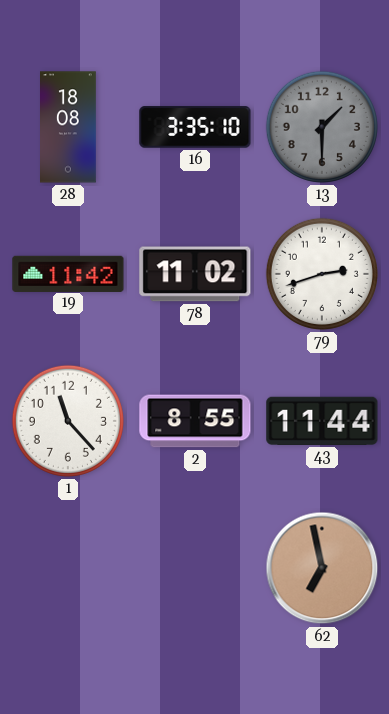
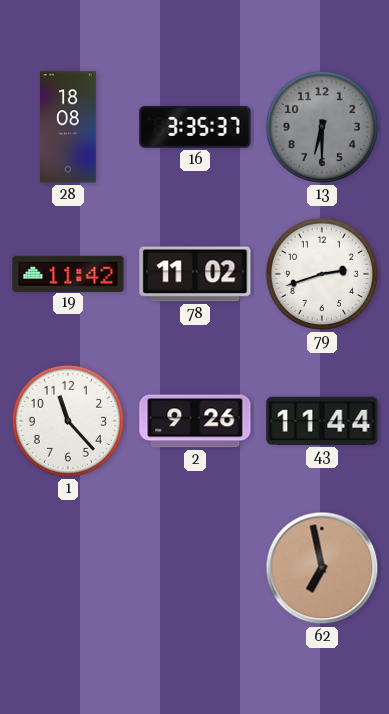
16: 3:35:10 -> 3:35:37 (195, 127)
13: 1:30 -> 6:30 (322, 127)
2: 8:55 -> 9:26 (195, 421)
